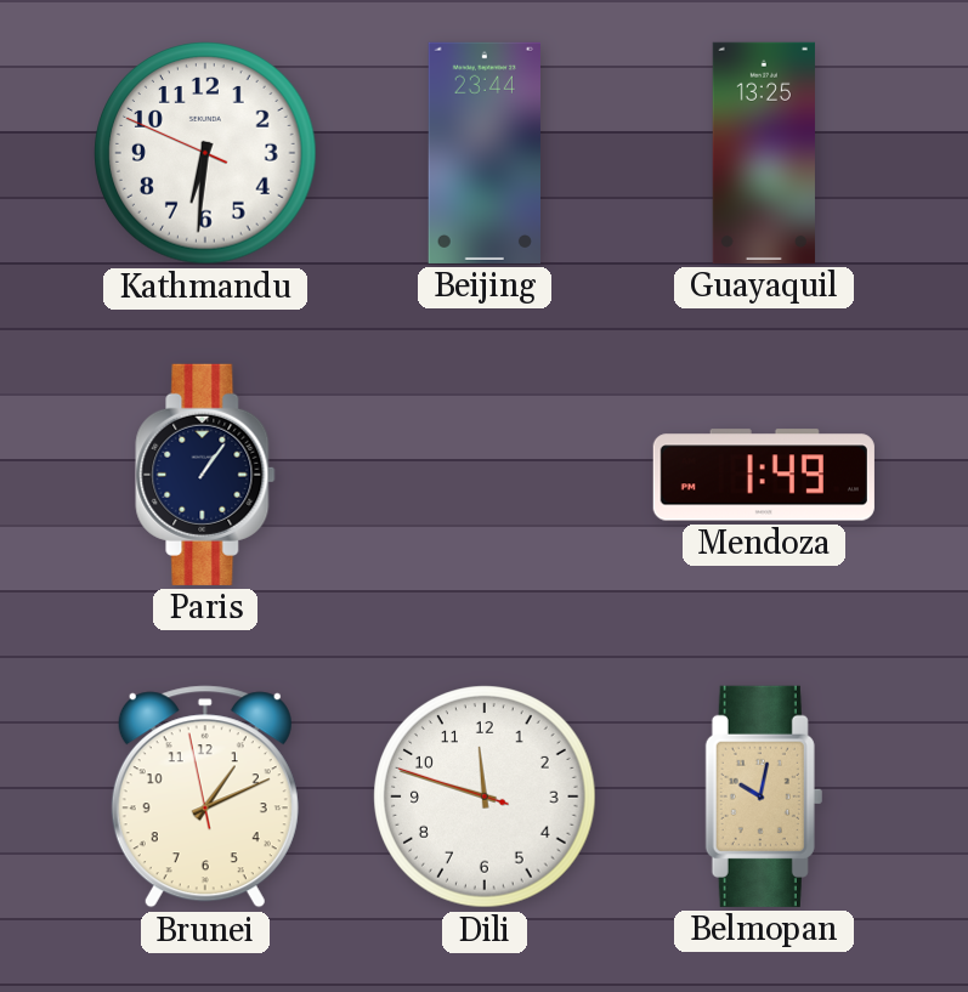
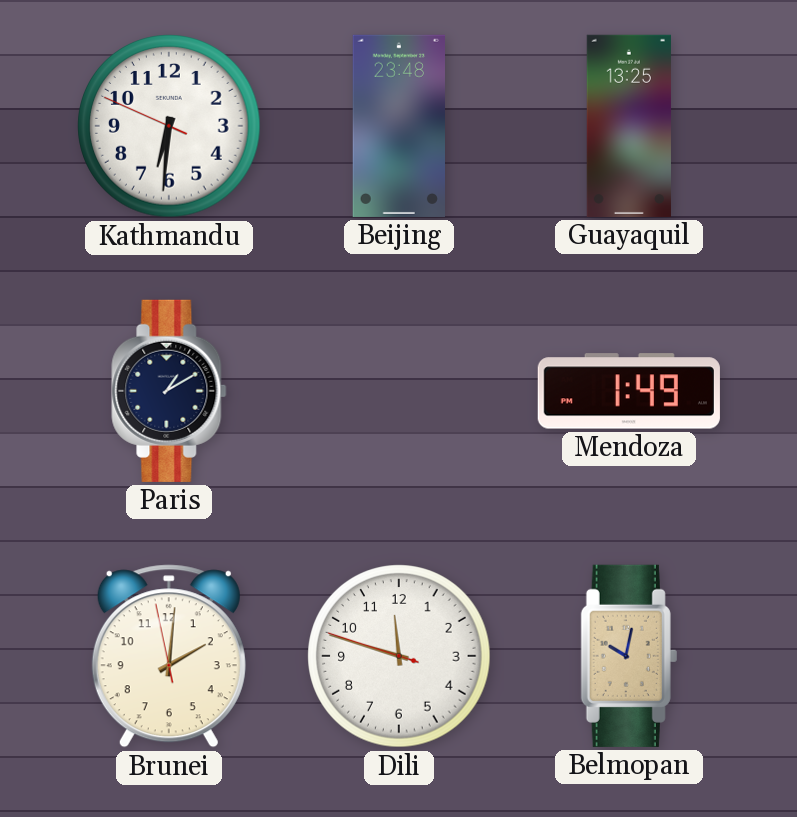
Beijing: 23:44 -> 23:48 (399, 126)
Paris: 1:06 -> 1:10 (169, 391)
Brunei: 1:10 -> 2:00 (169, 656)
